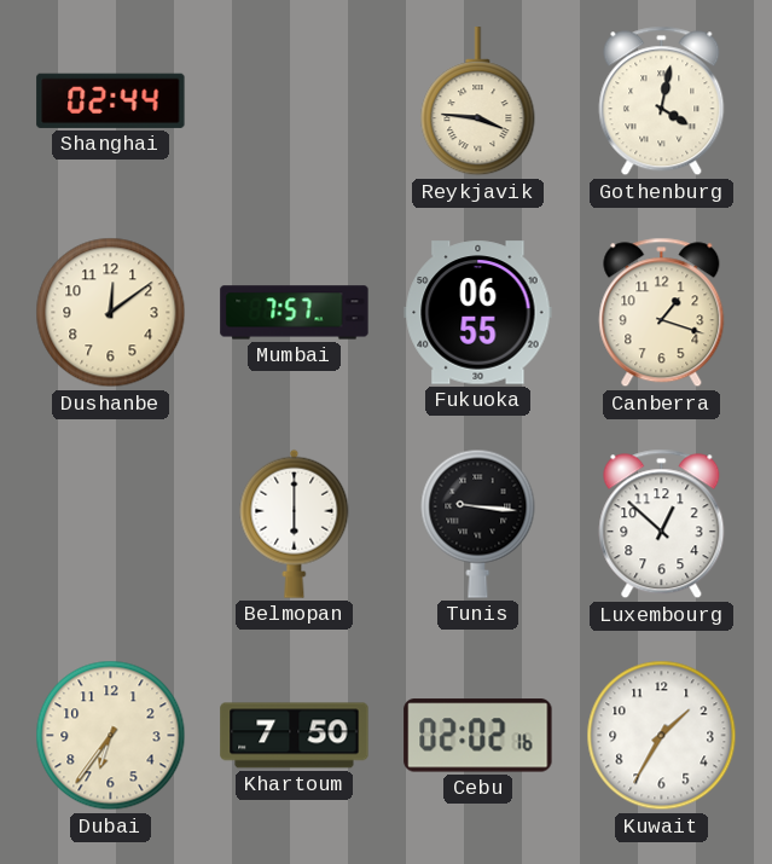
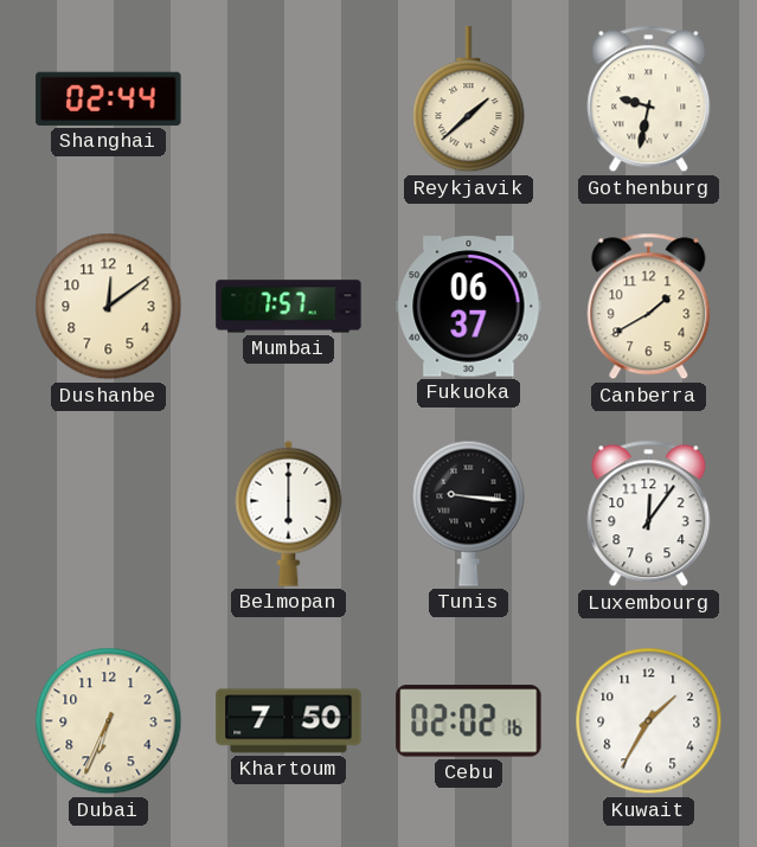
Reykjavik: 3:46 -> 1:38 (469, 100)
Gothenburg: 4:02 -> 9:32 (649, 100)
Fukuoka: 06:55 -> 06:37 (469, 307)
Canberra: 1:18 -> 1:40 (649, 307)
Luxembourg: 12:52 -> 12:06 (649, 514)
Dubai: 6:36 -> 6:34 (109, 721)
